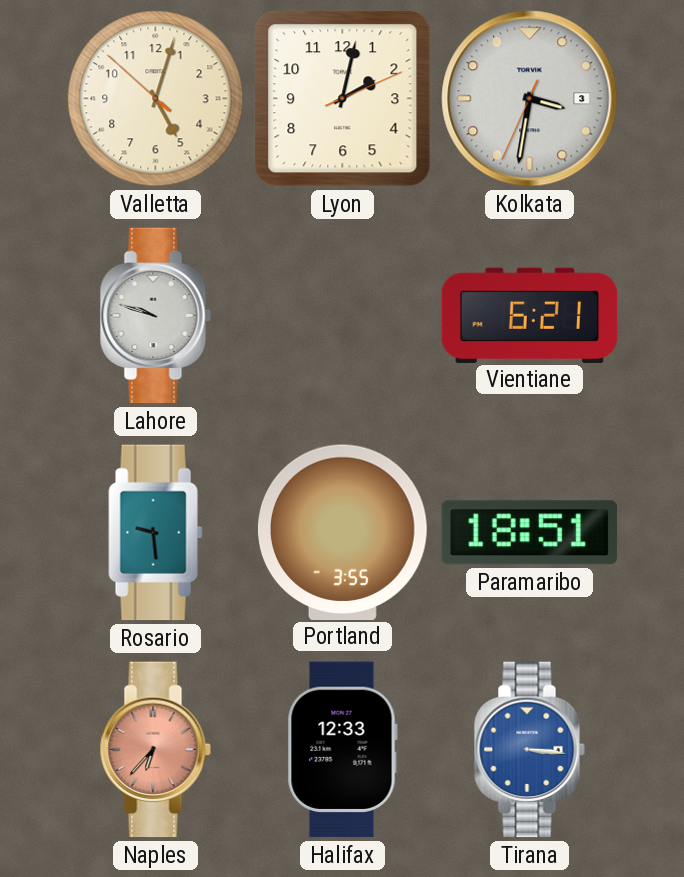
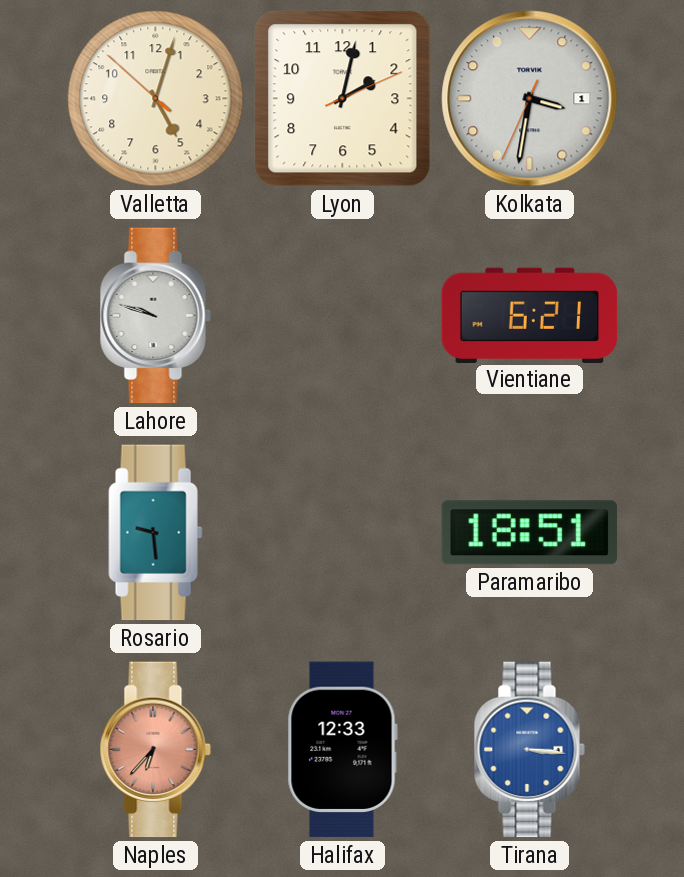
Kolkata date: 3 -> 1 (530, 99)
Portland: 3:55 -> none (342, 532)
